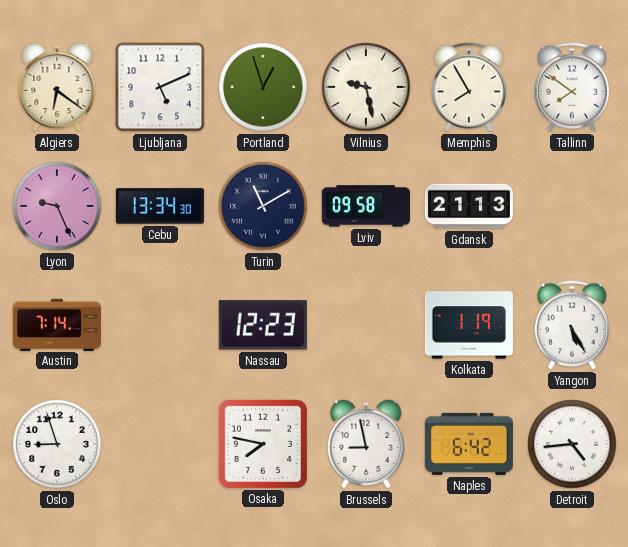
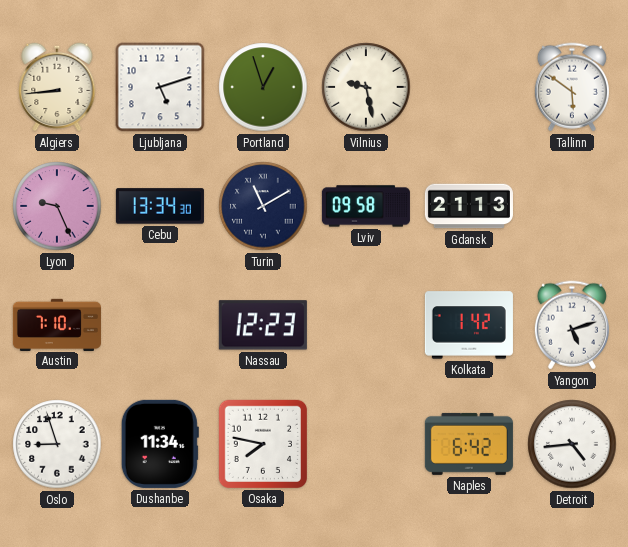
Algiers: 6:21 -> 8:44 (57, 87)
Ljubljana: 5:11 -> 5:12 (160, 87)
Memphis: 7:55 -> none (469, 87)
Tallinn: 7:51 -> 5:51 (572, 87)
Austin: 7:14 -> 7:10 (57, 324)
Kolkata: 1:19 -> 1:42 (469, 325)
Yangon: 5:25 -> 5:12 (572, 325)
Dushanbe: none -> 11:34 (160, 444)
Brussels: 8:58 -> none (366, 444)
